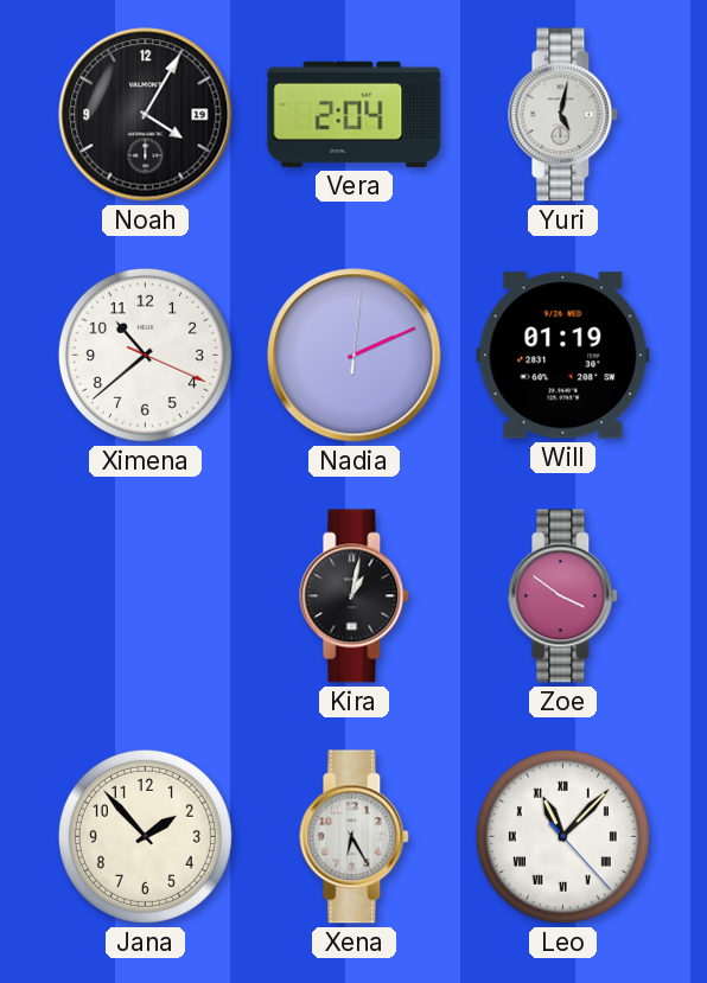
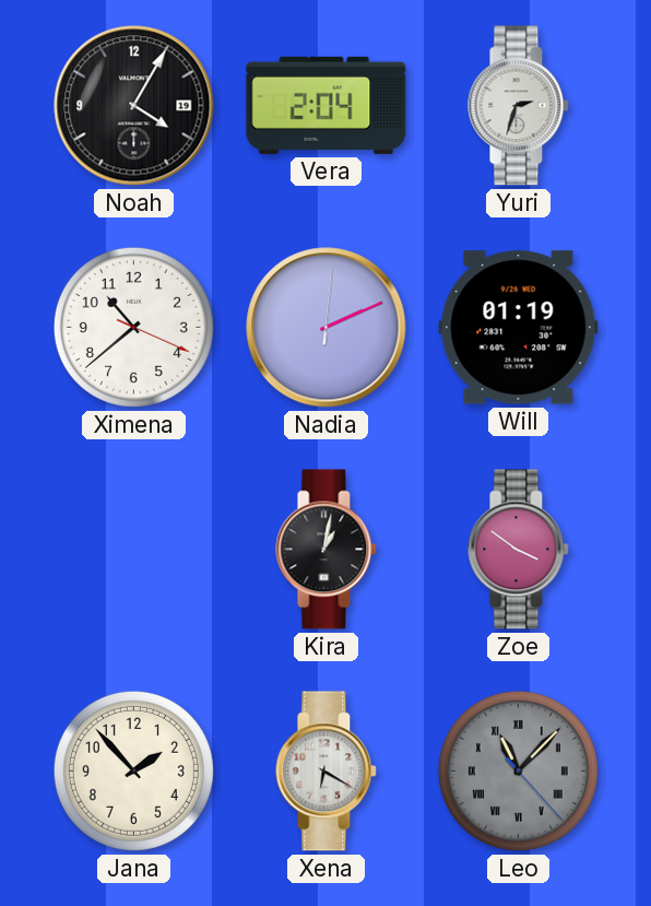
Yuri: 5:02 -> 2:33 (519, 106)
Xena: 6:25 -> 6:20 (327, 772)
Leo dial: white -> grey (518, 770)
